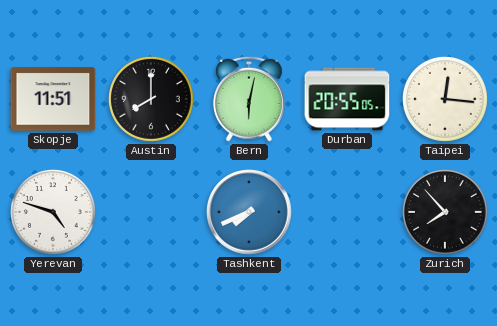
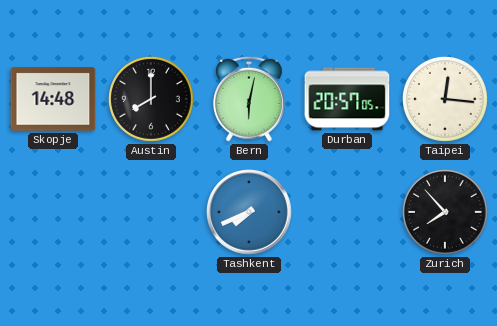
Skopje: 11:51 -> 14:48 (53, 99)
Durban: 20:55 -> 20:57 (347, 99)
Yerevan: 4:48 -> none (53, 212)
